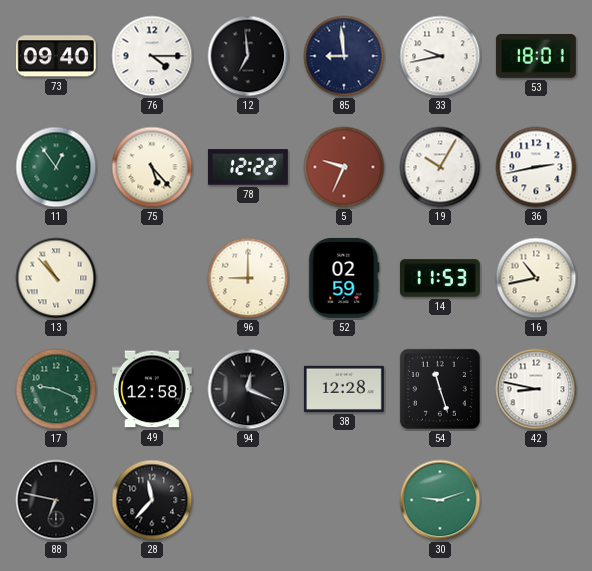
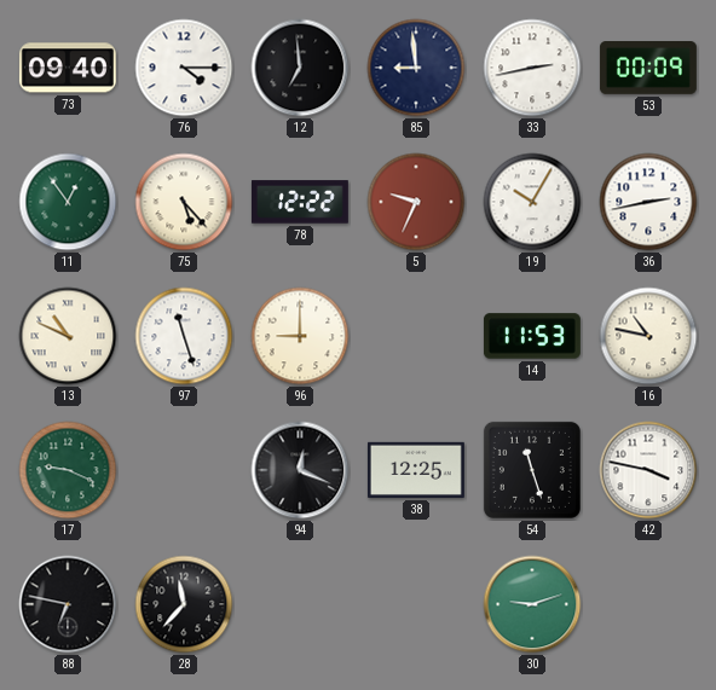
33: 9:43 -> 2:43 (532, 68)
53: 18:01 -> 00:09 (648, 69)
13: 10:53 -> 10:49 (68, 336)
97: none -> 11:27 (184, 336)
52: 02:59 -> none (344, 278)
16: 10:43 -> 10:47 (648, 336)
49: 12:58 -> none (152, 389)
38: 12:28 -> 12:25 (416, 470)
42: 8:47 -> 3:47 (648, 470)
